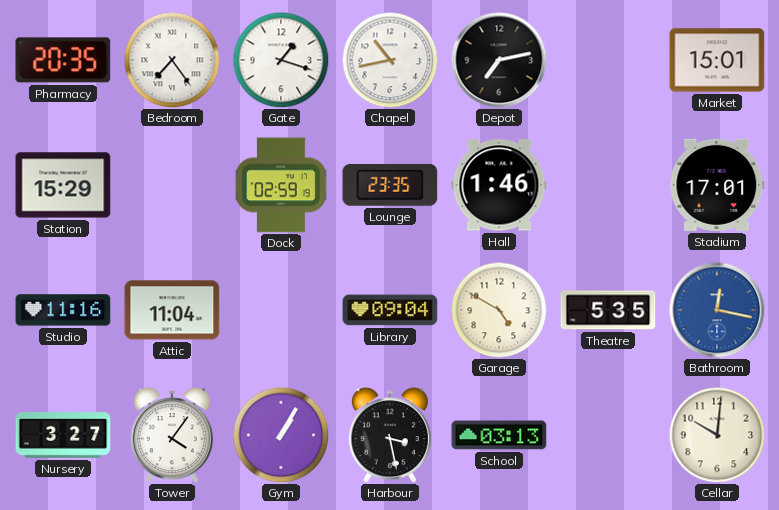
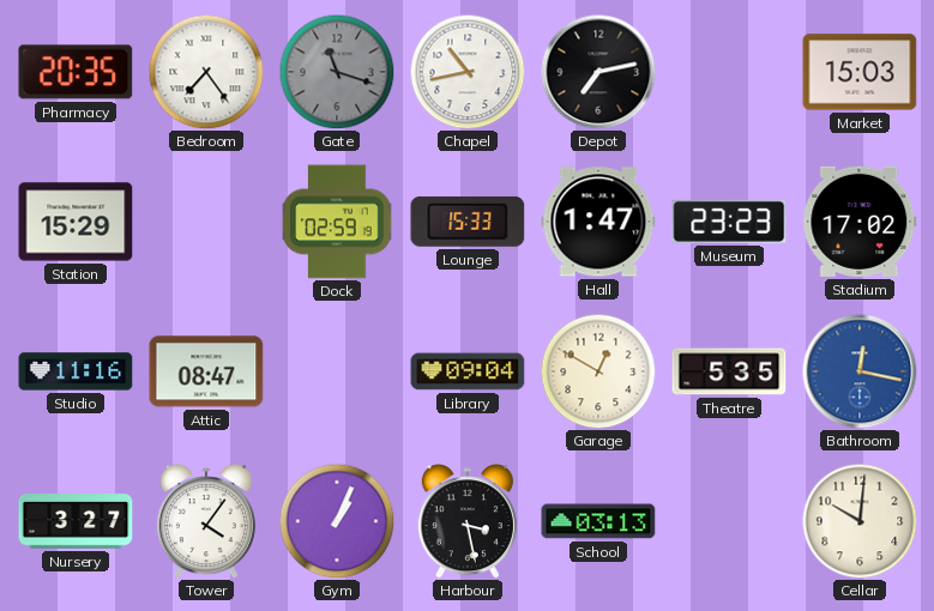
Gate: 1:18 -> 11:18 (337, 72)
Gate dial: white -> grey (337, 72)
Market: 15:01 -> 15:03 (860, 72)
Lounge: 23:35 -> 15:33 (468, 222)
Hall: 1:46 -> 1:47 (598, 222)
Museum: none -> 23:23 (729, 222)
Stadium: 17:01 -> 17:02 (860, 222)
Attic: 11:04 -> 08:47 (206, 371)
Garage: 4:50 -> 12:50 (598, 371)
Gym: 1:05 -> 1:04 (337, 521)
